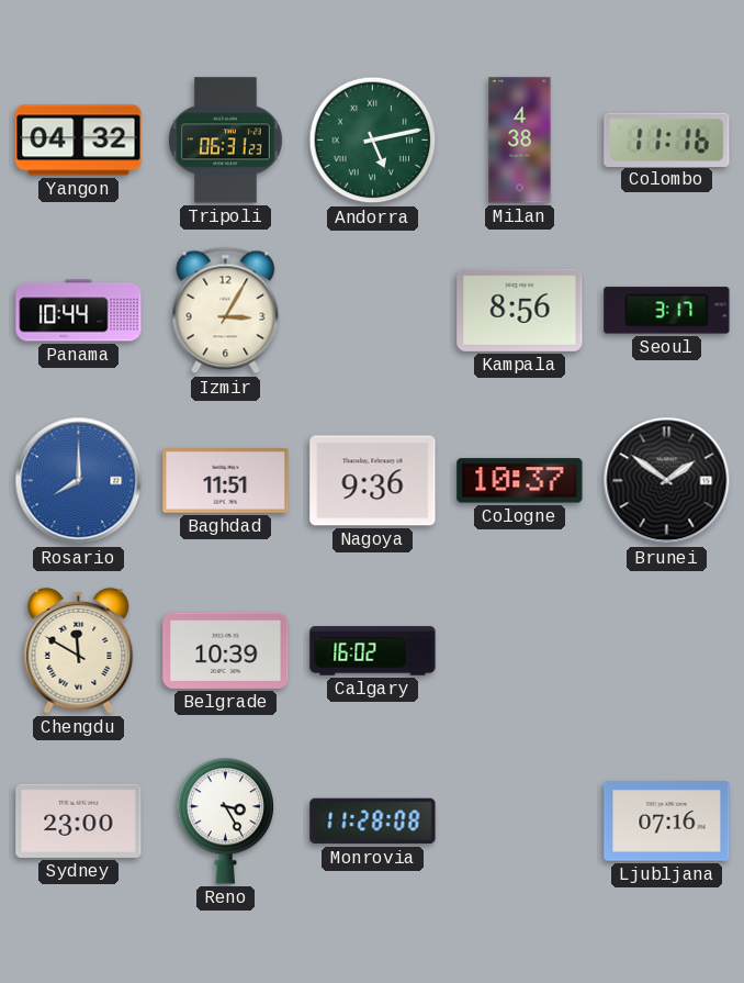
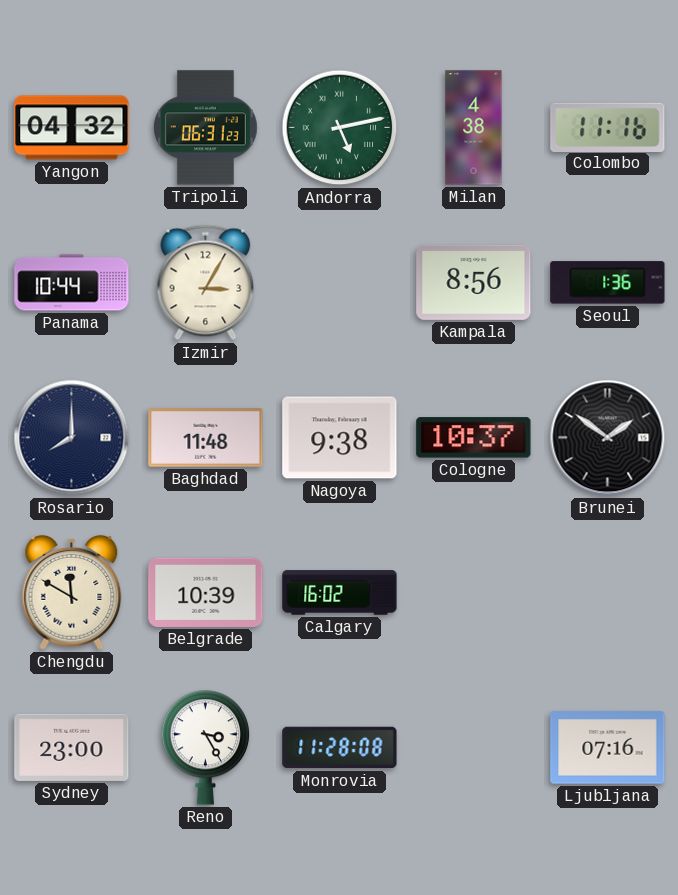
Seoul: 3:17 -> 1:36 (608, 283)
Rosario dial: blue -> navy (72, 438)
Baghdad: 11:51 -> 11:48 (206, 438)
Nagoya: 9:36 -> 9:38 (340, 438)
